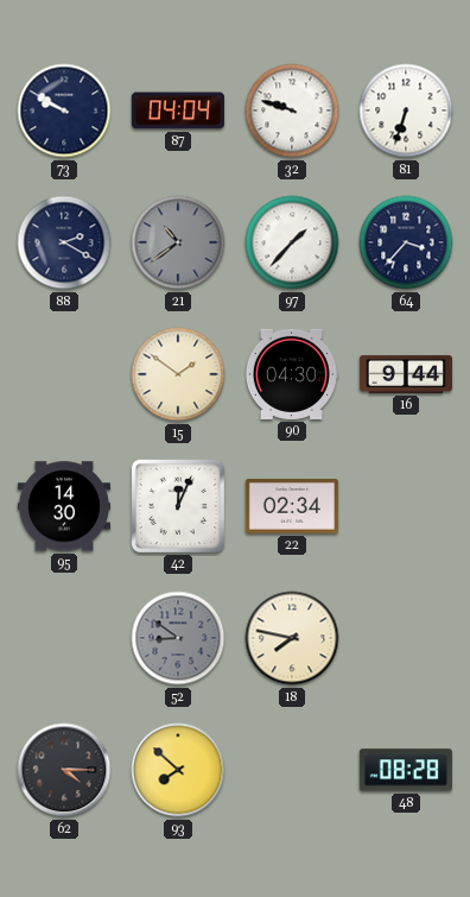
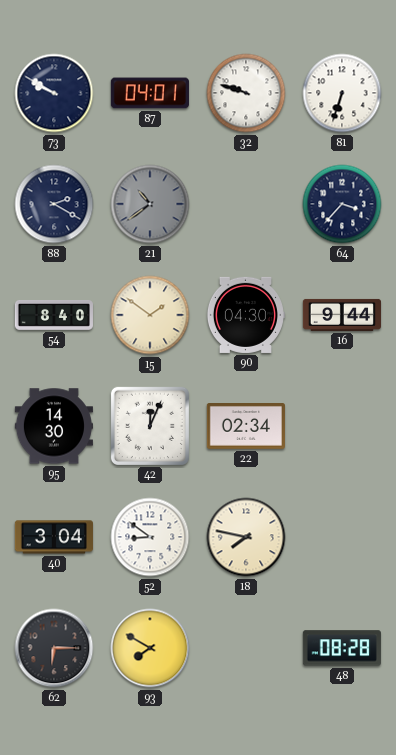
87: 04:04 -> 04:01 (150, 93)
97: 1:37 -> none (292, 242)
54: none -> 8:40 (54, 315)
40: none -> 3:04 (54, 537)
52 dial: grey -> white (150, 537)
62: 4:15 -> 6:15 (54, 648)
93: 7:52 -> 7:50 (150, 648)
